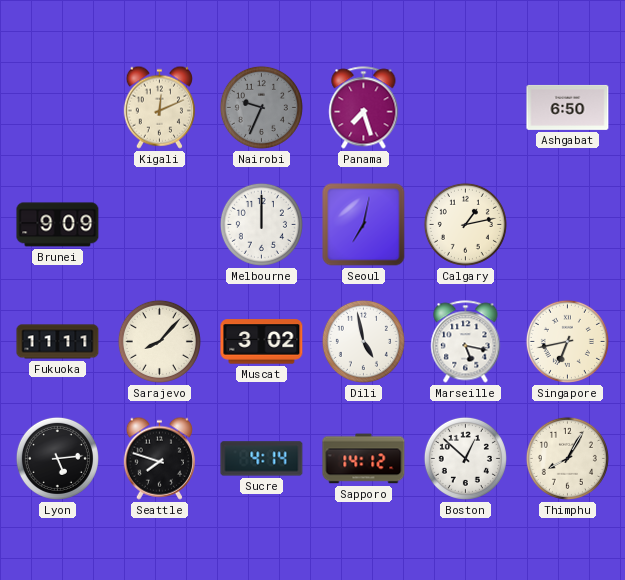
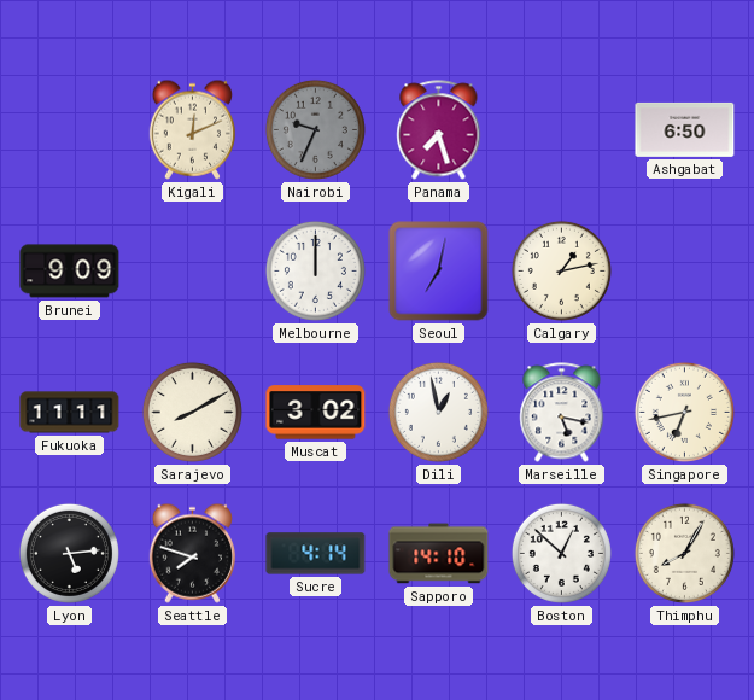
Sarajevo: 8:07 -> 8:10 (192, 412)
Dili: 4:58 -> 12:58 (438, 412)
Sapporo: 14:12 -> 14:10 (439, 554)
